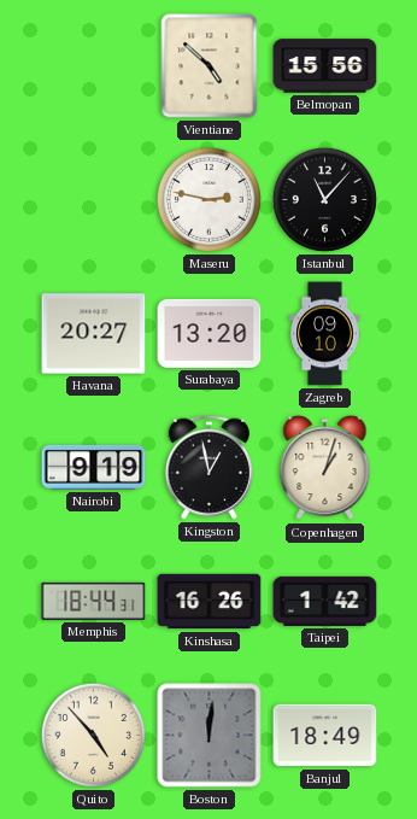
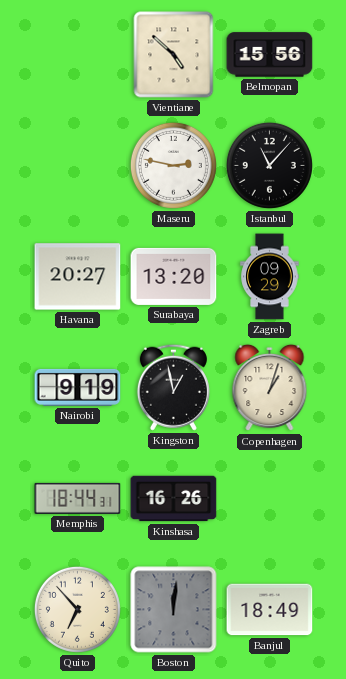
Zagreb: 09:10 -> 09:29 (270, 277)
Taipei: 1:42 -> none (325, 601)
Quito: 4:53 -> 6:53 (77, 609)
